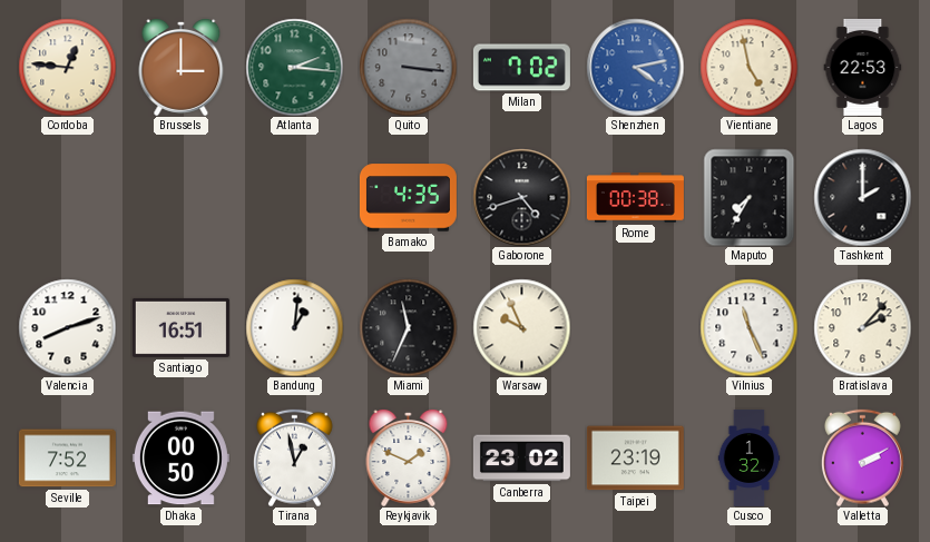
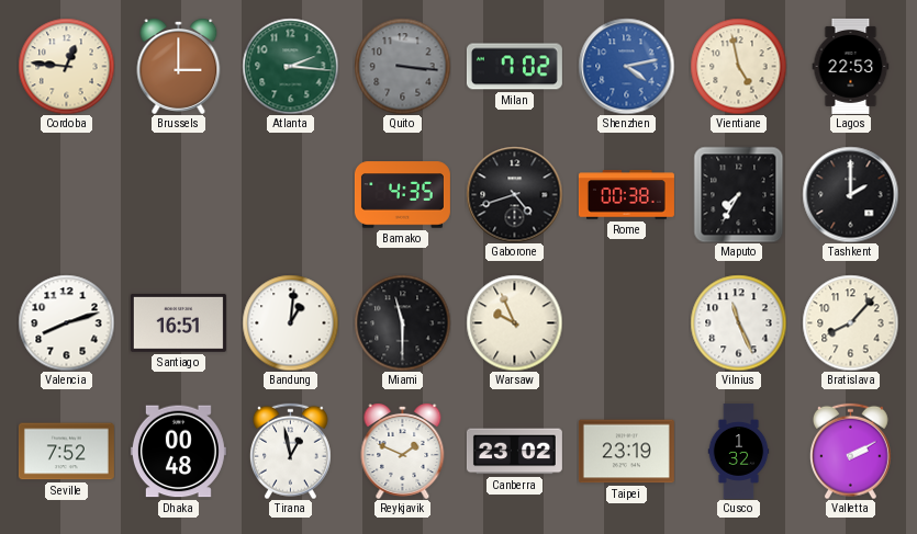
Miami: 11:34 -> 11:30 (402, 322)
Bratislava: 2:07 -> 8:07 (850, 322)
Dhaka: 00:50 -> 00:48 (178, 452)
